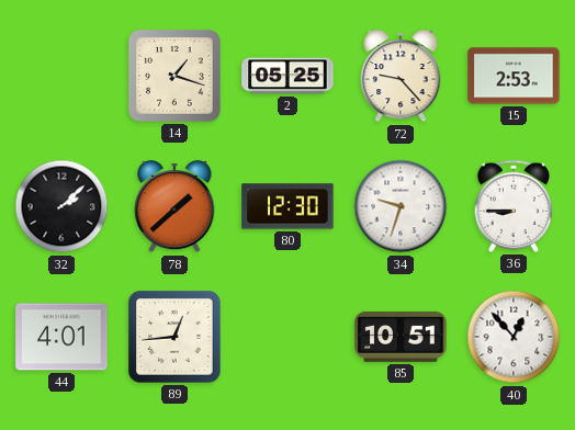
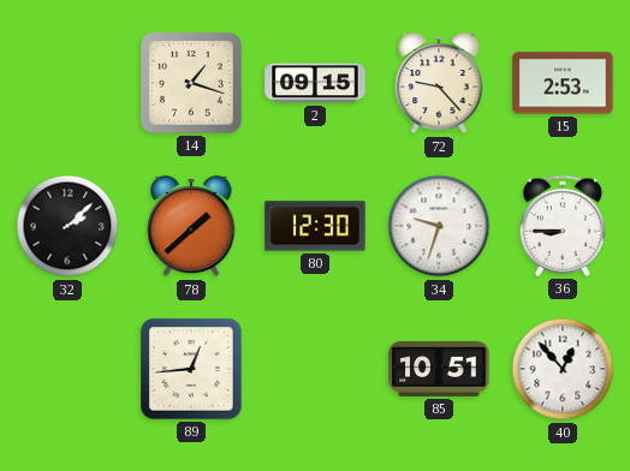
2: 05:25 -> 09:15 (315, 83)
44: 4:01 -> none (61, 337)
